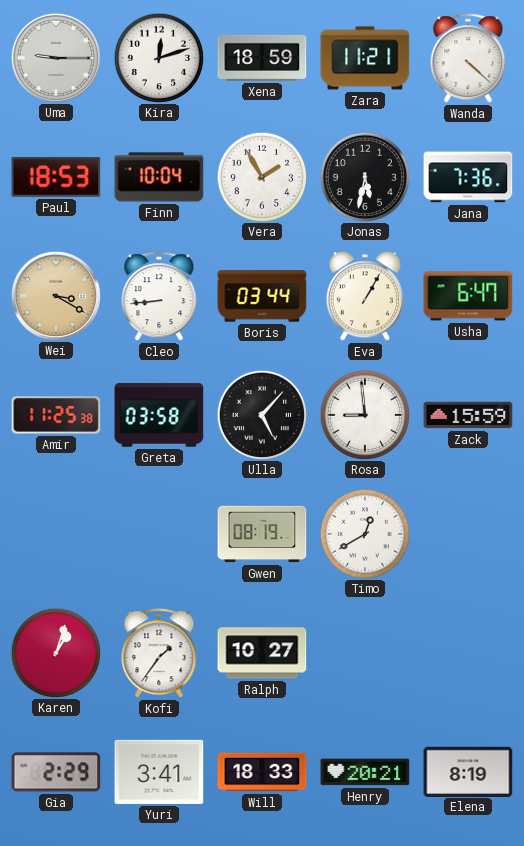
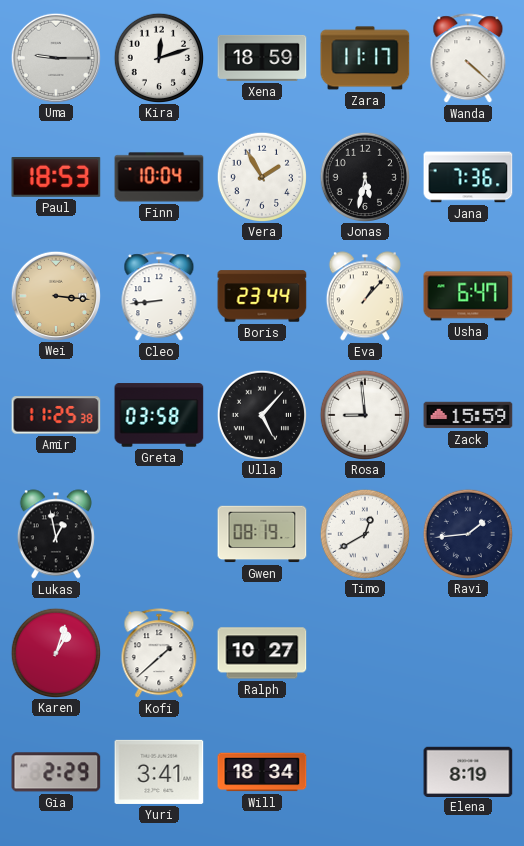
Zara: 11:21 -> 11:17 (365, 58)
Wei: 3:20 -> 3:16 (55, 295)
Boris: 03:44 -> 23:44 (262, 296)
Eva: 1:05 -> 1:07 (365, 296)
Lukas: none -> 12:58 (56, 534)
Ravi: none -> 1:44 (467, 533)
Kofi: 1:36 -> 1:38 (159, 654)
Will: 18:33 -> 18:34 (262, 772)
Henry: 20:21 -> none (365, 772)
